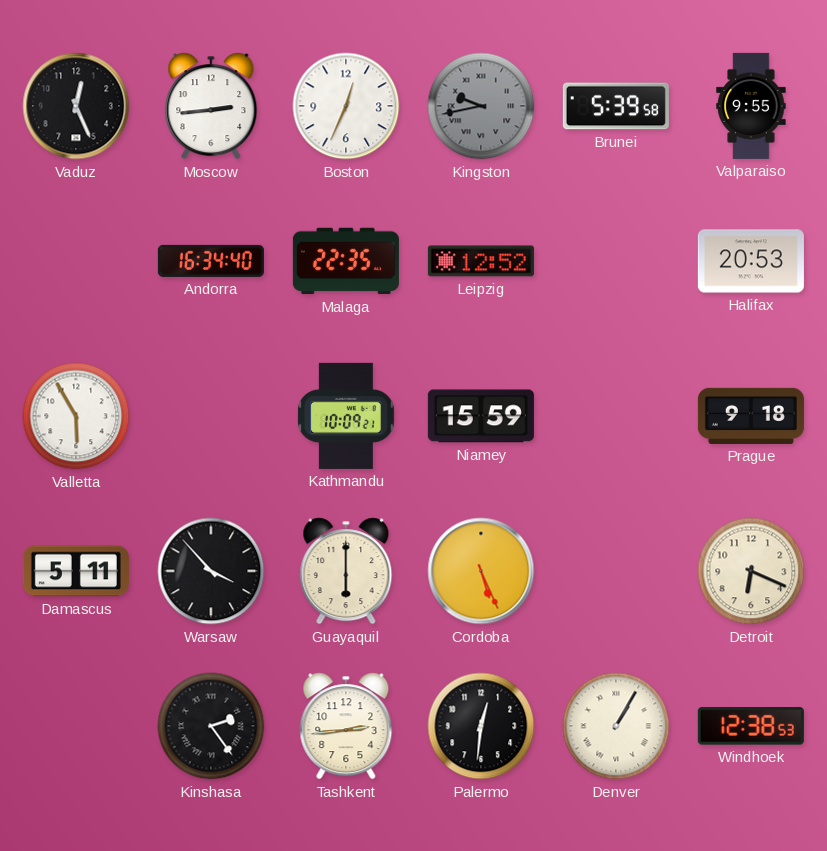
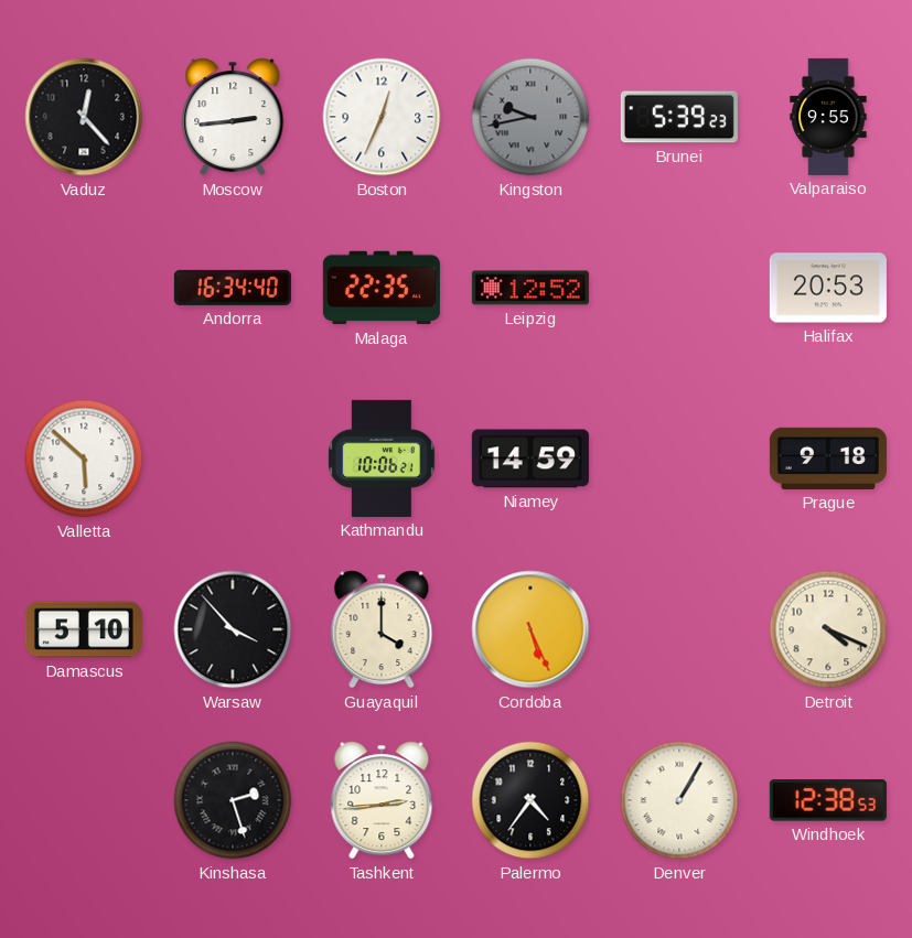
Vaduz: 12:26 -> 12:23 (84, 117)
Brunei: 5:39:58 -> 5:39:23 (679, 117)
Valletta: 5:55 -> 5:52 (84, 459)
Kathmandu: 10:09 -> 10:06 (382, 459)
Niamey: 15:59 -> 14:59 (530, 459)
Damascus: 5:11 -> 5:10 (84, 629)
Guayaquil: 6:00 -> 4:00 (382, 629)
Detroit: 6:19 -> 4:19 (828, 629)
Kinshasa: 2:24 -> 2:27 (233, 800)
Palermo: 12:31 -> 4:36 (530, 800)
